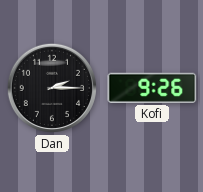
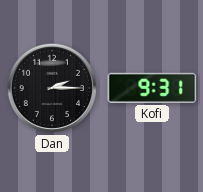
Kofi: 9:26 -> 9:31 (152, 88)
